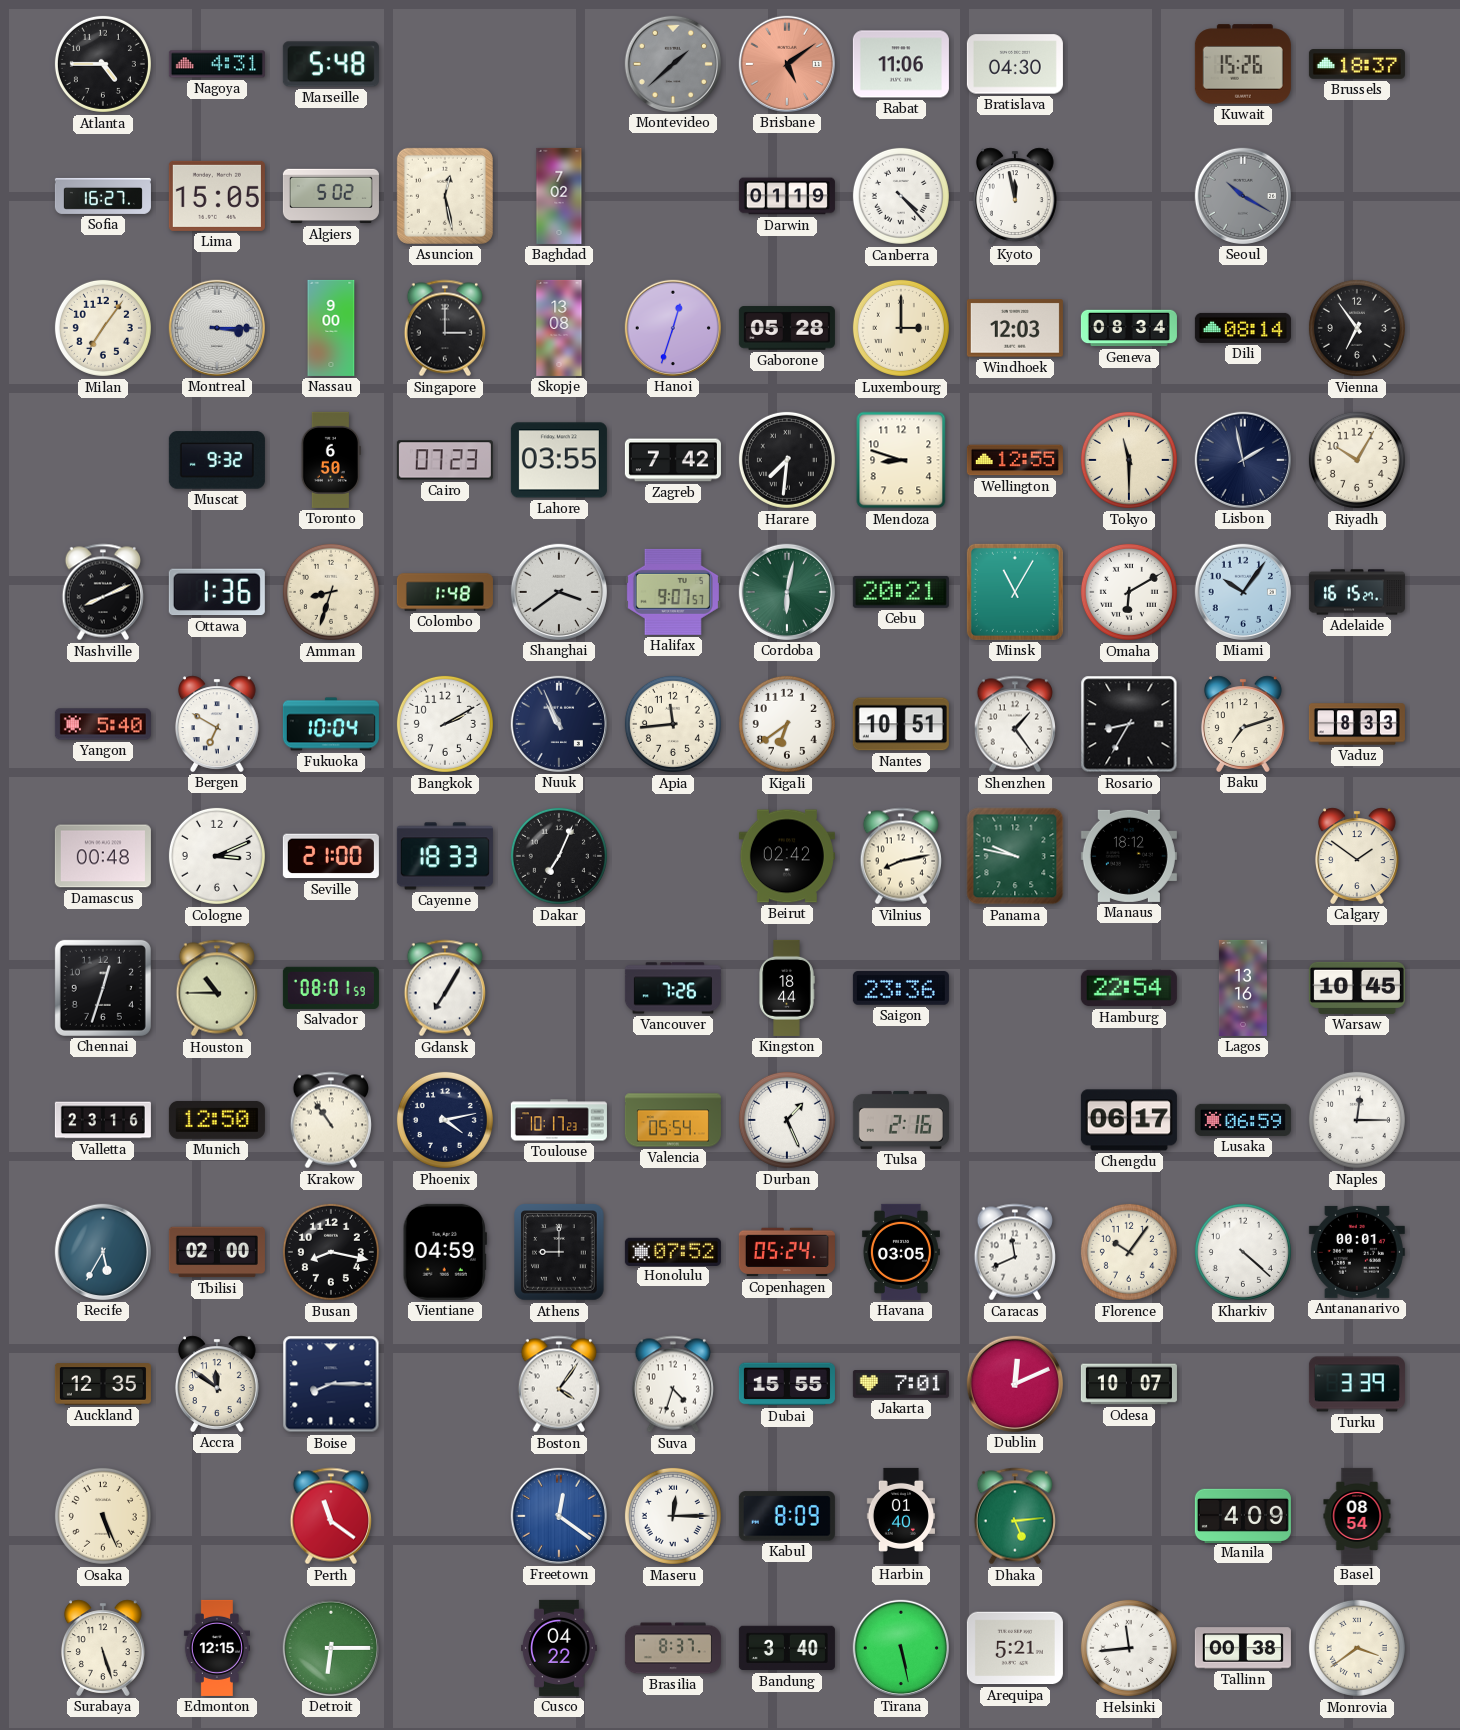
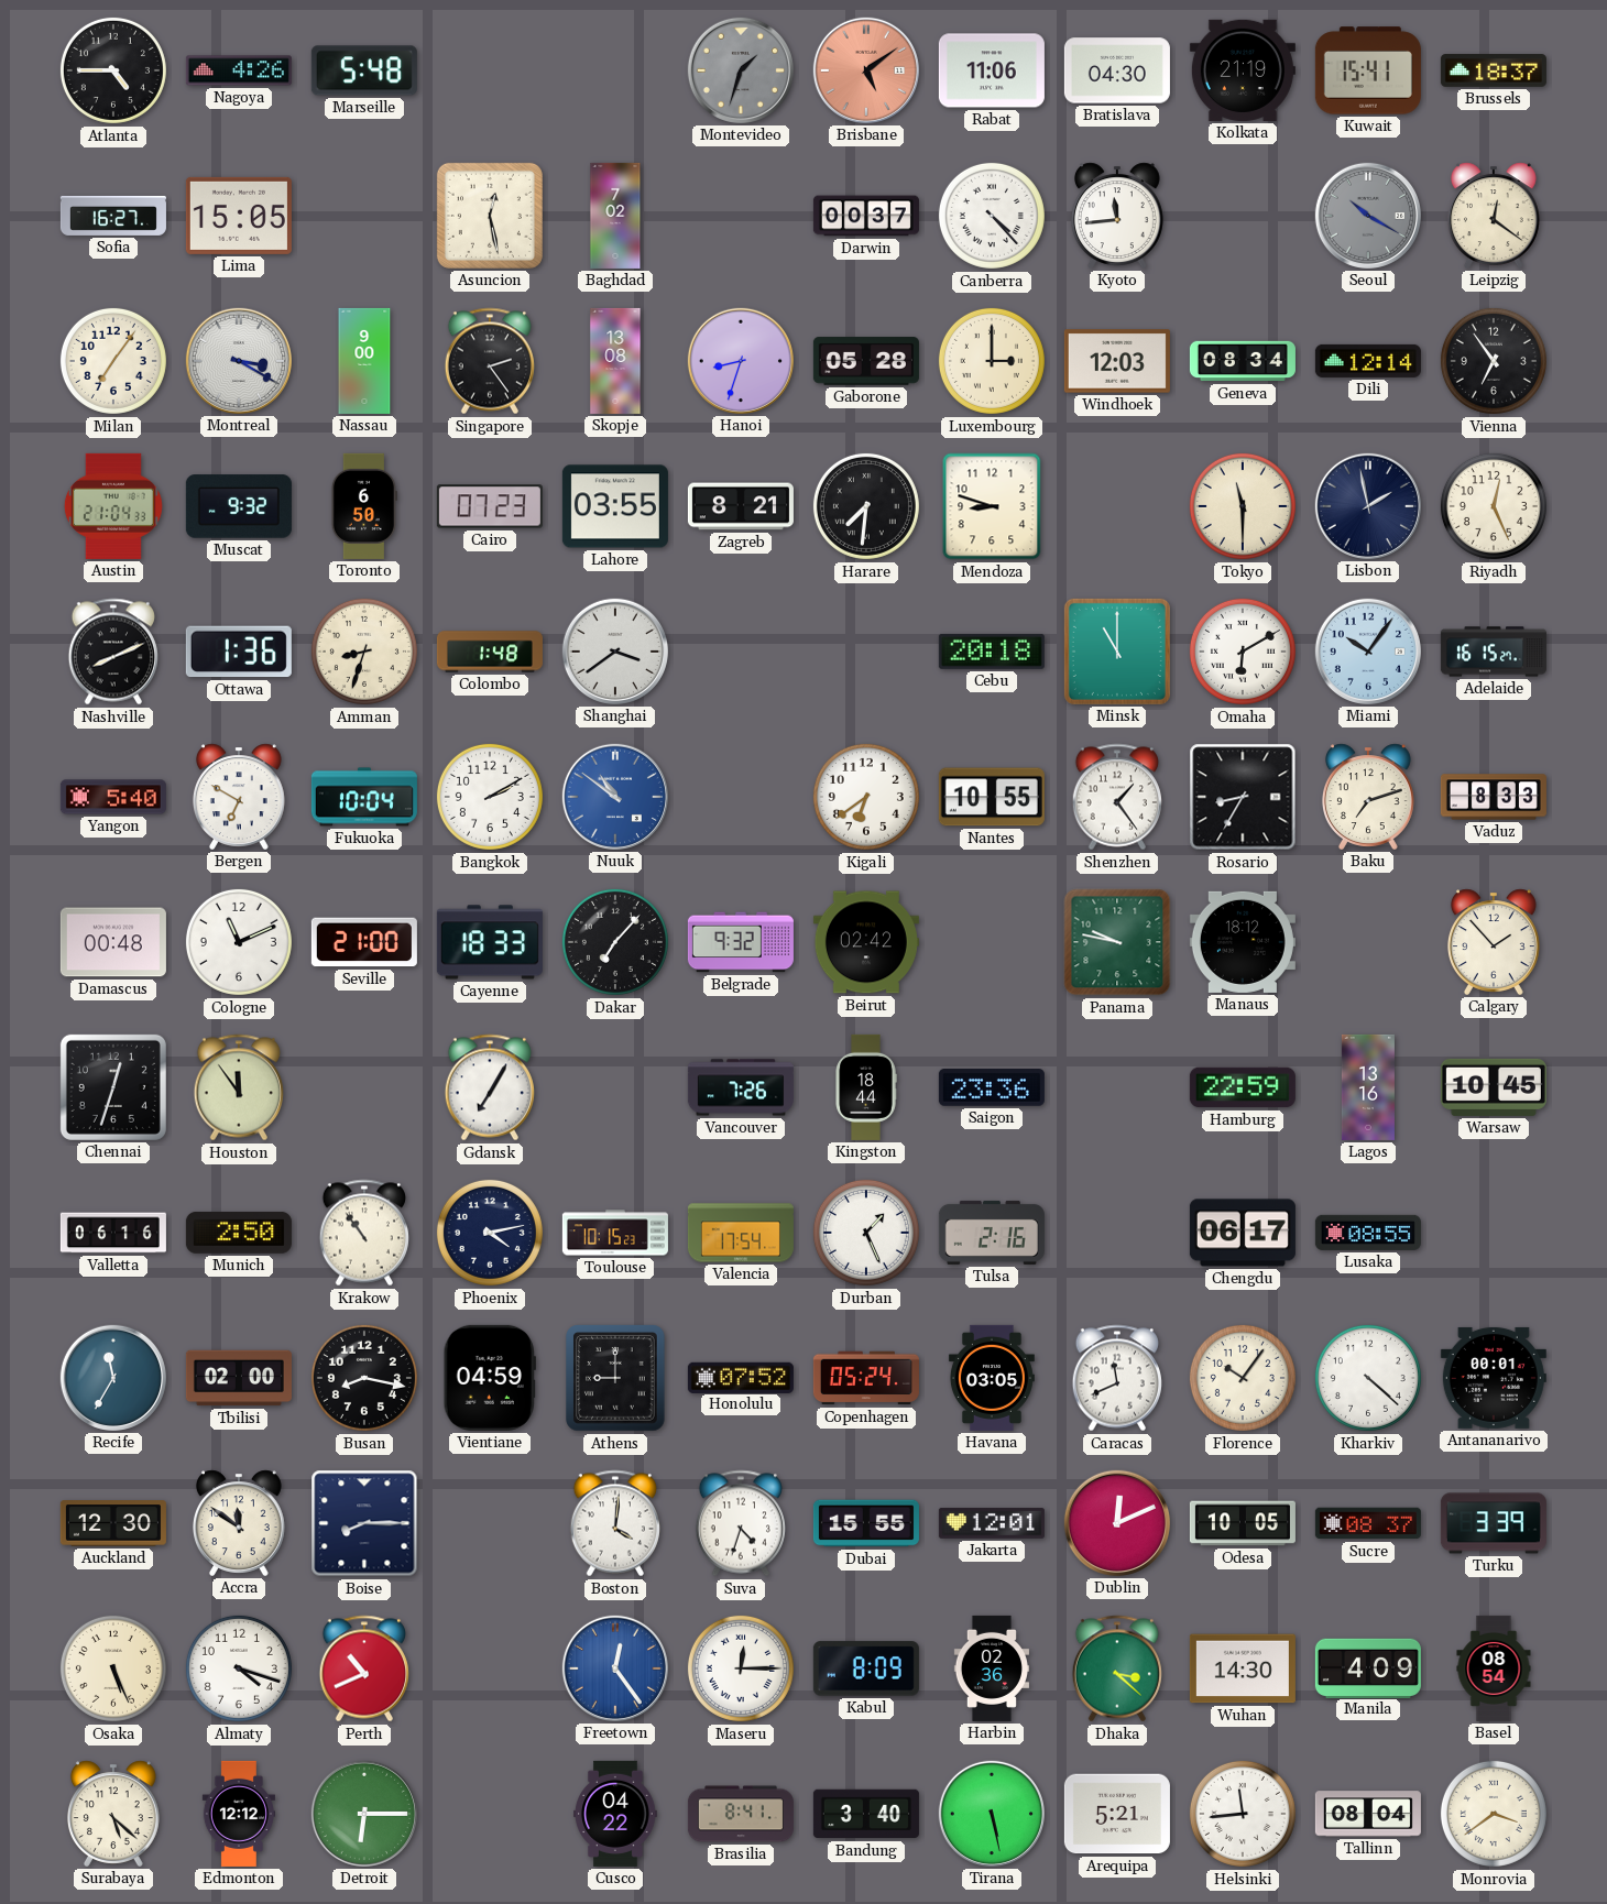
Nagoya: 4:31 -> 4:26 (239, 70)
Montevideo: 1:38 -> 1:33 (741, 70)
Kolkata: none -> 21:19 (1243, 70)
Kuwait: 15:26 -> 15:41 (1368, 70)
Algiers: 5:02 -> none (331, 196)
Darwin: 01:19 -> 00:37 (866, 216)
Kyoto: 11:58 -> 11:44 (1117, 216)
Leipzig: none -> 12:21 (1494, 216)
Montreal: 3:15 -> 3:20 (239, 361)
Singapore: 3:00 -> 2:24 (489, 361)
Hanoi: 12:33 -> 8:33 (741, 361)
Dili: 08:14 -> 12:14 (1368, 361)
Austin: none -> 21:04 (113, 506)
Zagreb: 7:42 -> 8:21 (741, 506)
Wellington: 12:55 -> none (1015, 460)
Riyadh: 10:05 -> 12:26 (1494, 506)
Halifax: 9:07 -> none (673, 592)
Cordoba: 6:02 -> none (787, 592)
Cebu: 20:21 -> 20:18 (992, 652)
Minsk: 11:05 -> 11:00 (1117, 652)
Nuuk: 10:56 -> 10:51 (615, 797)
Nuuk dial: navy -> blue (615, 797)
Apia: 11:44 -> none (673, 724)
Nantes: 10:51 -> 10:55 (992, 797)
Cologne: 3:11 -> 11:11 (239, 942)
Dakar: 7:04 -> 7:07 (615, 942)
Belgrade: none -> 9:32 (741, 942)
Vilnius: 8:13 -> none (900, 856)
Calgary: 1:51 -> 1:53 (1494, 942)
Houston: 10:45 -> 11:54 (238, 1087)
Salvador: 08:01 -> none (331, 988)
Hamburg: 22:54 -> 22:59 (1243, 1087)
Valletta: 23:16 -> 06:16 (113, 1233)
Munich: 12:50 -> 2:50 (239, 1233)
Toulouse: 10:17 -> 10:15 (615, 1233)
Valencia: 05:54 -> 17:54 (741, 1233)
Lusaka: 06:59 -> 08:55 (1368, 1233)
Naples: 12:15 -> none (1357, 1120)
Recife: 5:35 -> 11:35 (113, 1378)
Auckland: 12:35 -> 12:30 (113, 1523)
Boston: 4:06 -> 4:01 (614, 1523)
Jakarta: 7:01 -> 12:01 (992, 1523)
Odesa: 10:07 -> 10:05 (1243, 1523)
Sucre: none -> 08:37 (1368, 1523)
Almaty: none -> 4:18 (239, 1668)
Perth: 11:21 -> 10:41 (363, 1668)
Freetown: 12:21 -> 12:24 (615, 1668)
Harbin: 01:40 -> 02:36 (991, 1668)
Dhaka: 5:14 -> 3:22 (1116, 1668)
Wuhan: none -> 14:30 (1243, 1668)
Surabaya: 5:27 -> 5:22 (113, 1814)
Edmonton: 12:15 -> 12:12 (238, 1814)
Brasilia: 8:37 -> 8:41 (741, 1814)
Tallinn: 00:38 -> 08:04 (1368, 1814)
